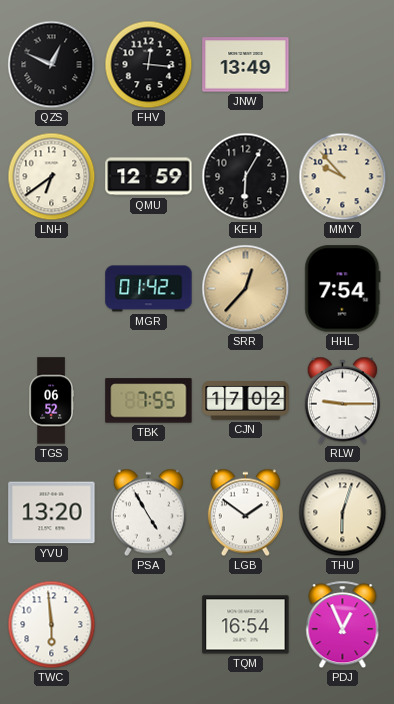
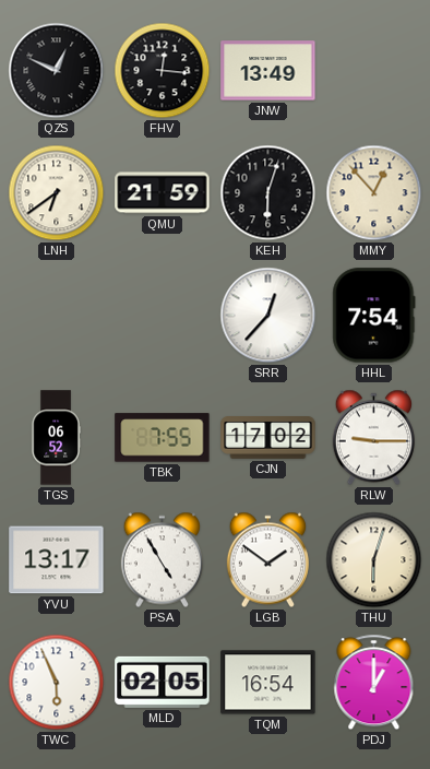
QMU: 12:59 -> 21:59 (163, 193)
KEH: 6:05 -> 6:03 (268, 193)
MMY: 9:53 -> 12:53 (374, 193)
MGR: 01:42 -> none (149, 289)
SRR dial: champagne -> white (268, 316)
YVU: 13:20 -> 13:17 (57, 560)
TWC: 5:59 -> 5:56 (57, 683)
MLD: none -> 02:05 (163, 682)
PDJ: 12:56 -> 1:00 (374, 683)
